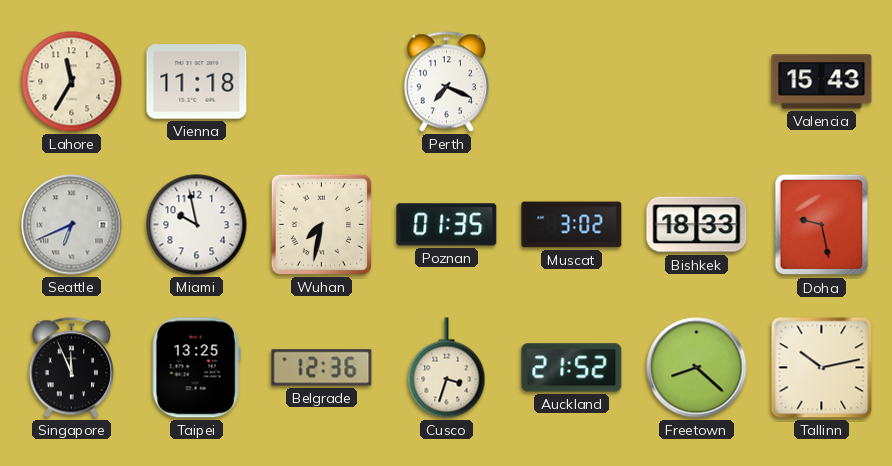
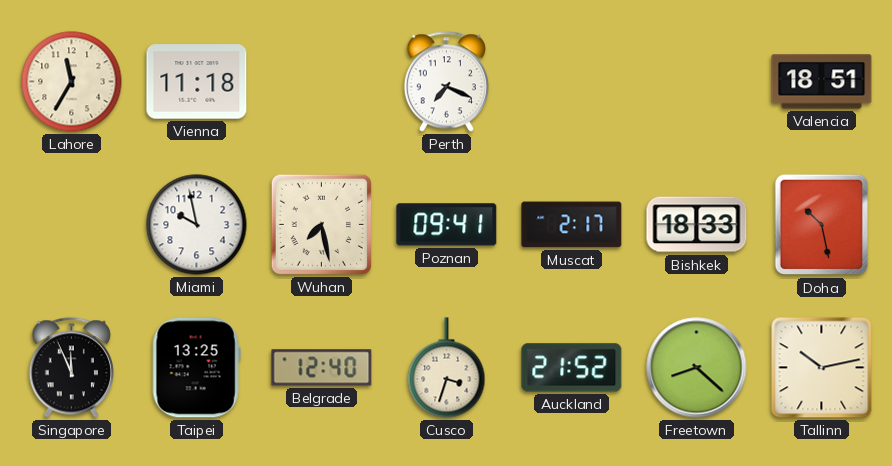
Valencia: 15:43 -> 18:51 (822, 82)
Seattle: 6:41 -> none (72, 225)
Wuhan: 7:32 -> 7:28 (321, 224)
Poznan: 01:35 -> 09:41 (447, 225)
Muscat: 3:02 -> 2:17 (572, 225)
Doha: 9:28 -> 10:28 (822, 225)
Belgrade: 12:36 -> 12:40 (322, 368)
